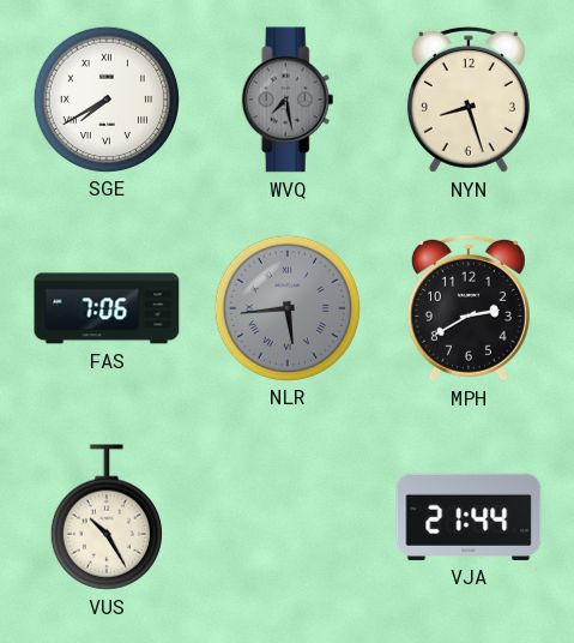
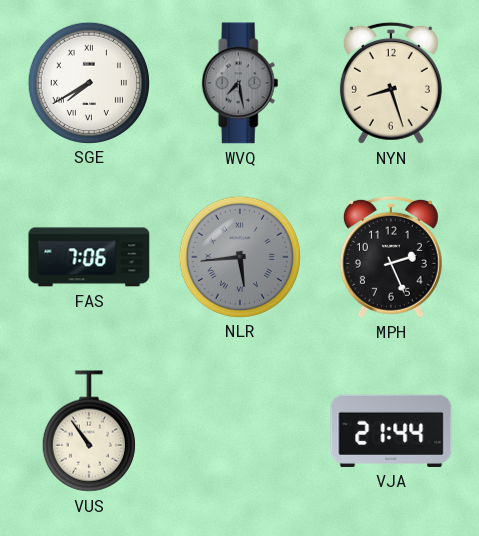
MPH: 2:40 -> 2:26 (391, 257)
VUS: 10:25 -> 10:54 (89, 431)
